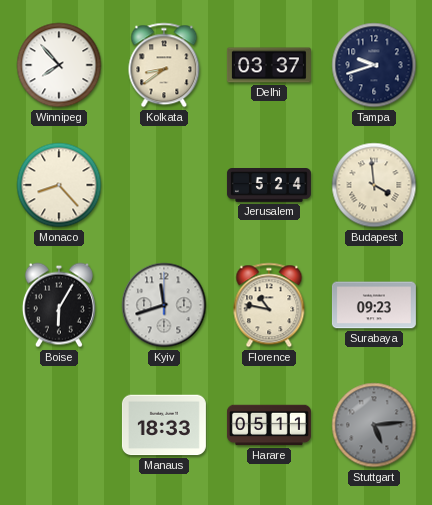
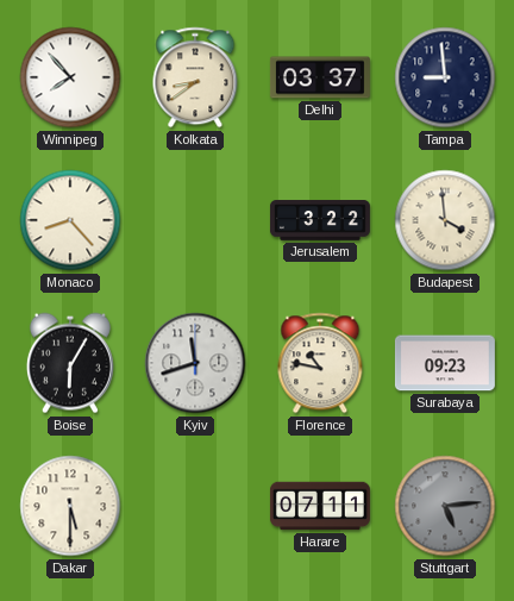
Tampa: 9:42 -> 8:59 (445, 77)
Jerusalem: 5:24 -> 3:22 (320, 221)
Dakar: none -> 5:30 (70, 506)
Manaus: 18:33 -> none (164, 425)
Harare: 05:11 -> 07:11 (320, 506)
